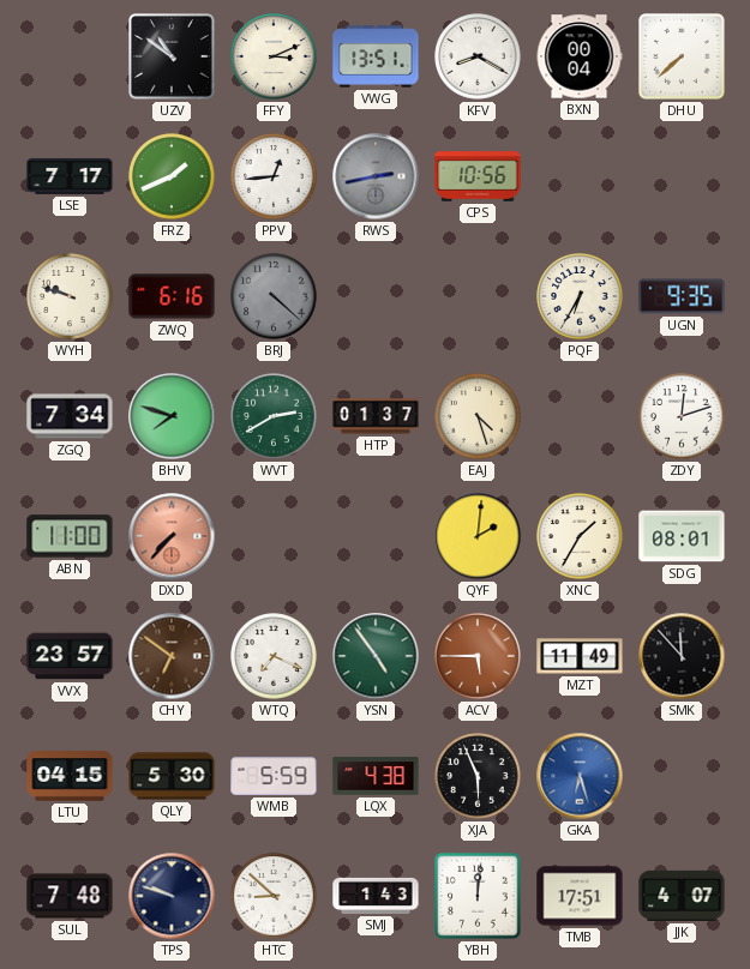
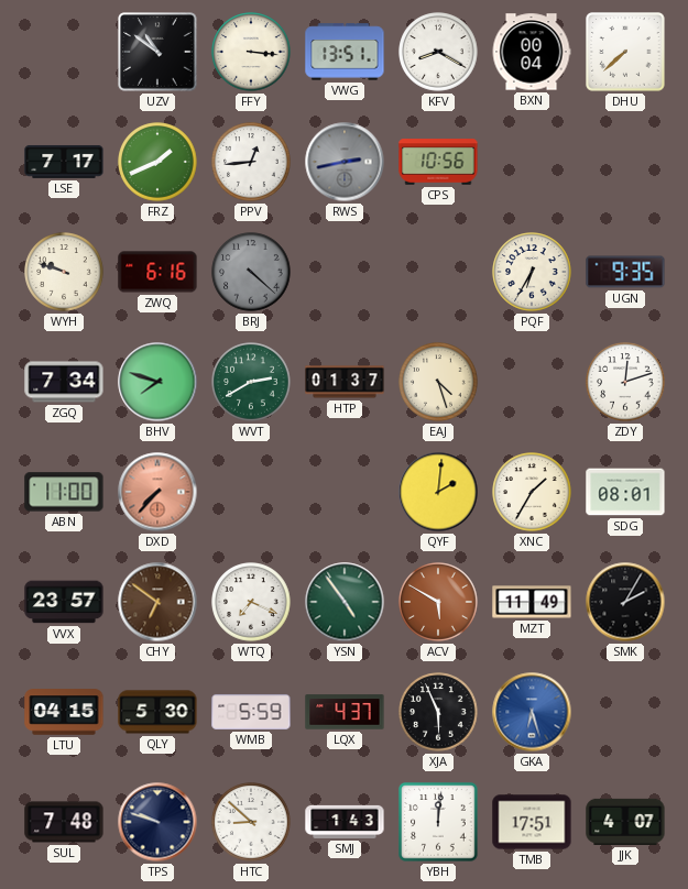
FFY: 3:11 -> 3:16 (251, 52)
ACV: 5:45 -> 5:50 (438, 602)
SMK: 11:53 -> 2:05 (625, 602)
LQX: 4:38 -> 4:37 (345, 712)
